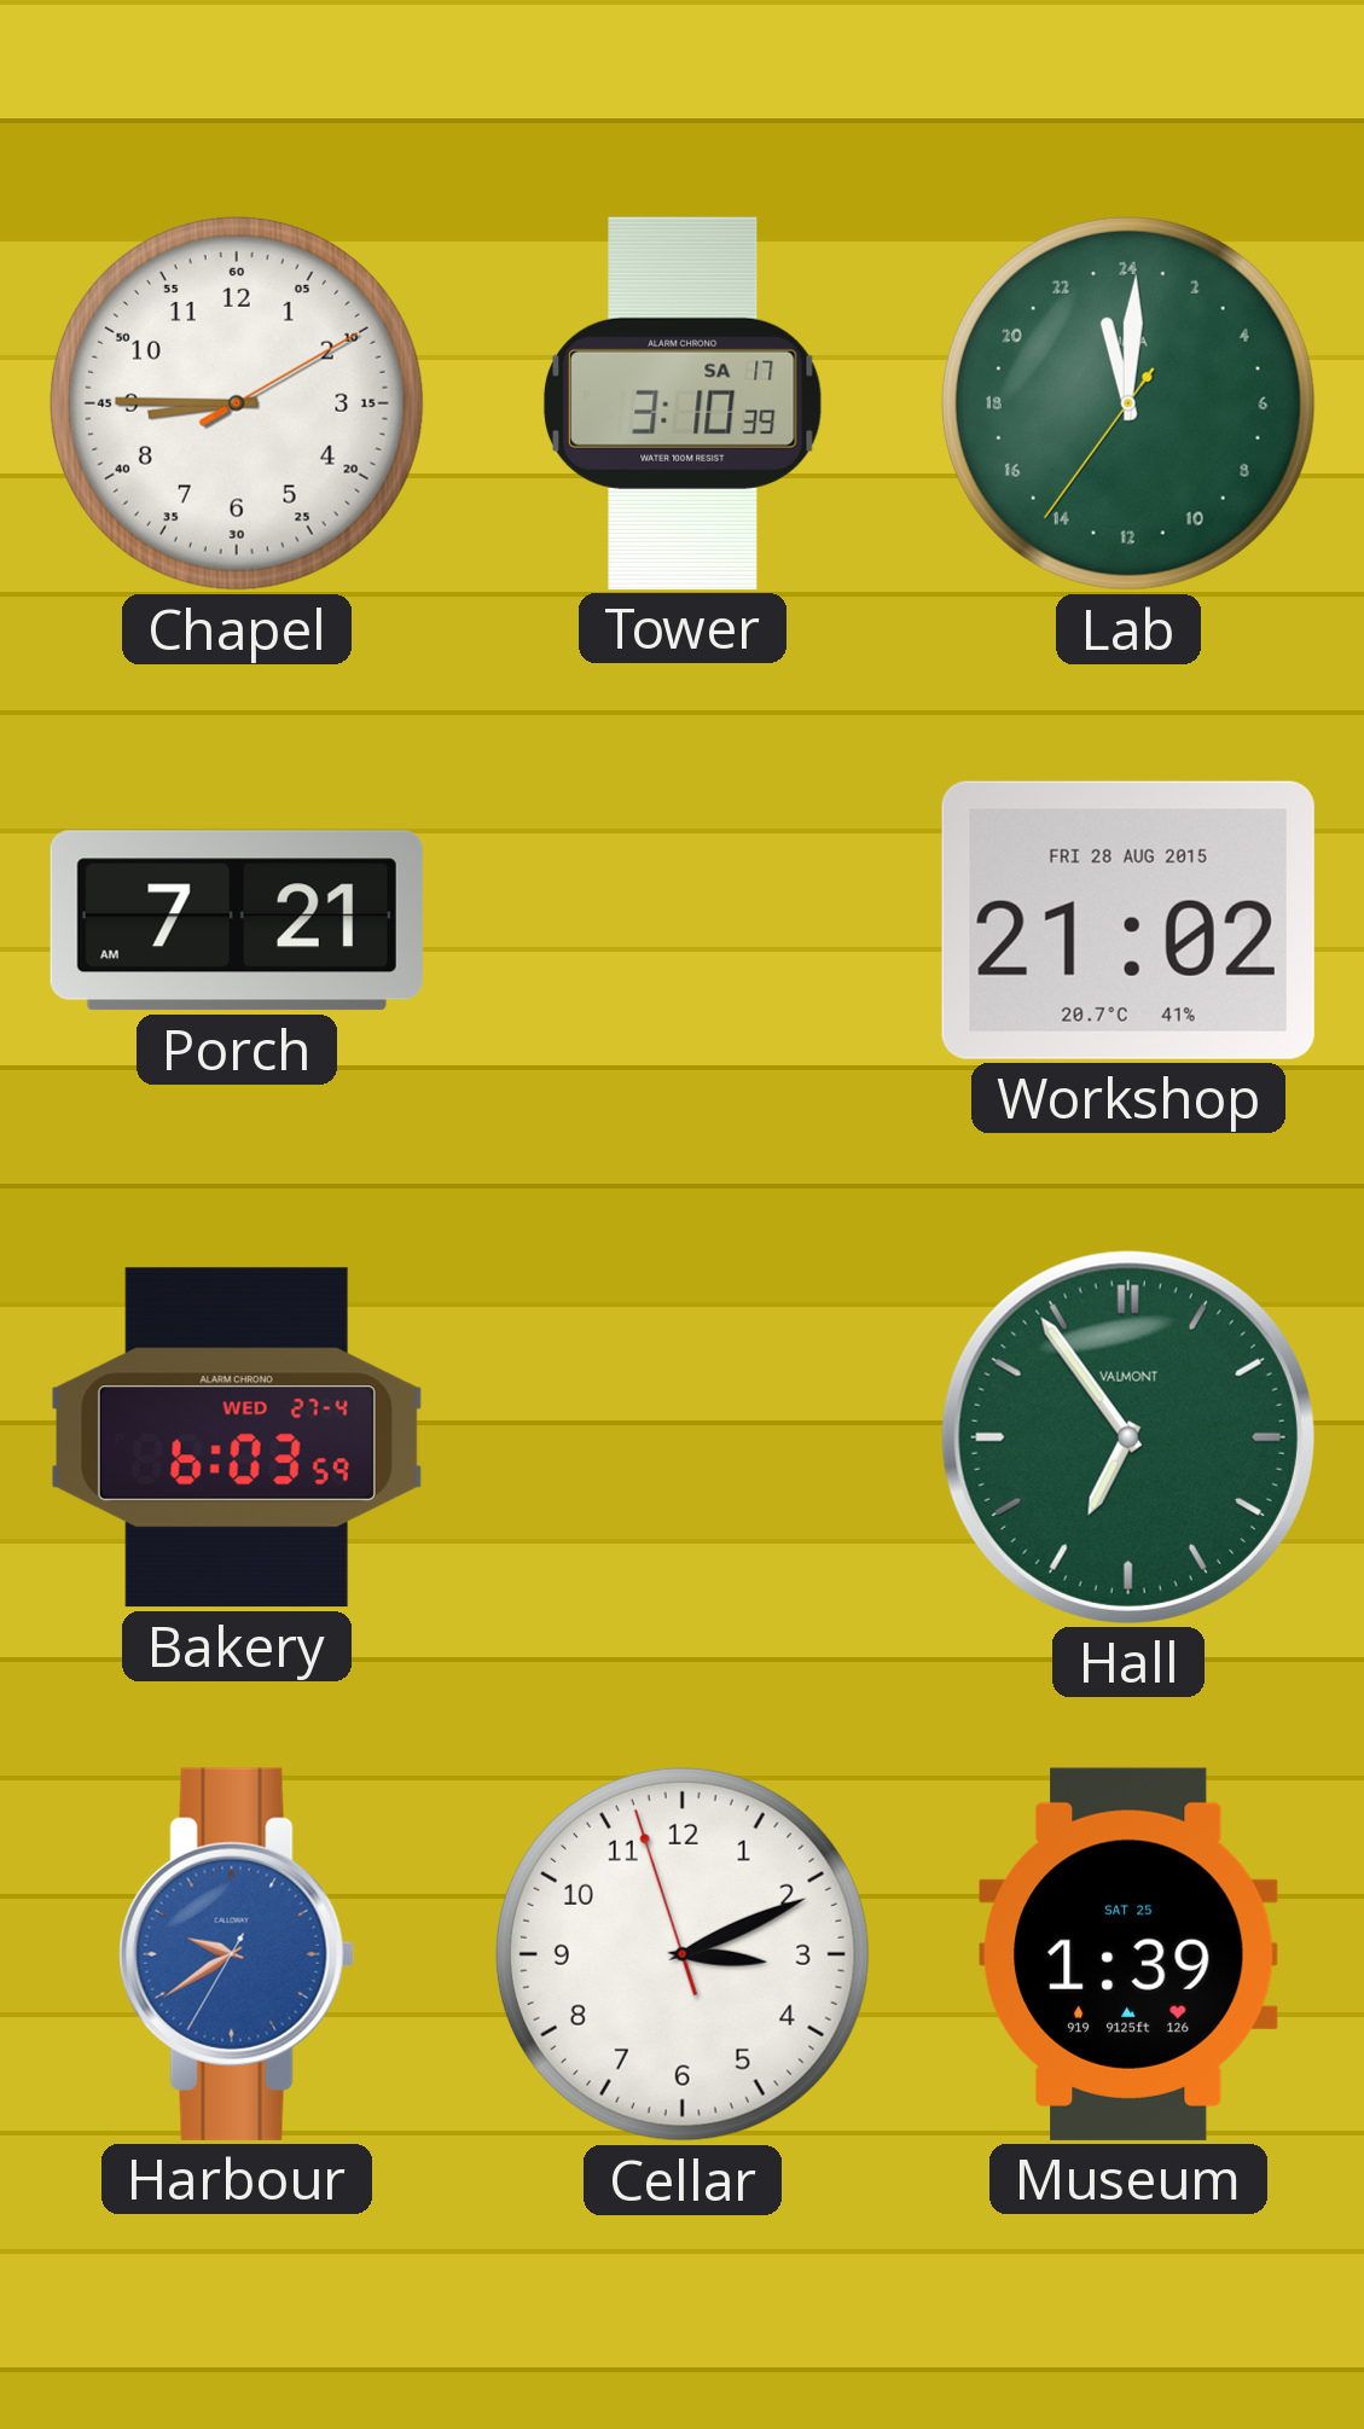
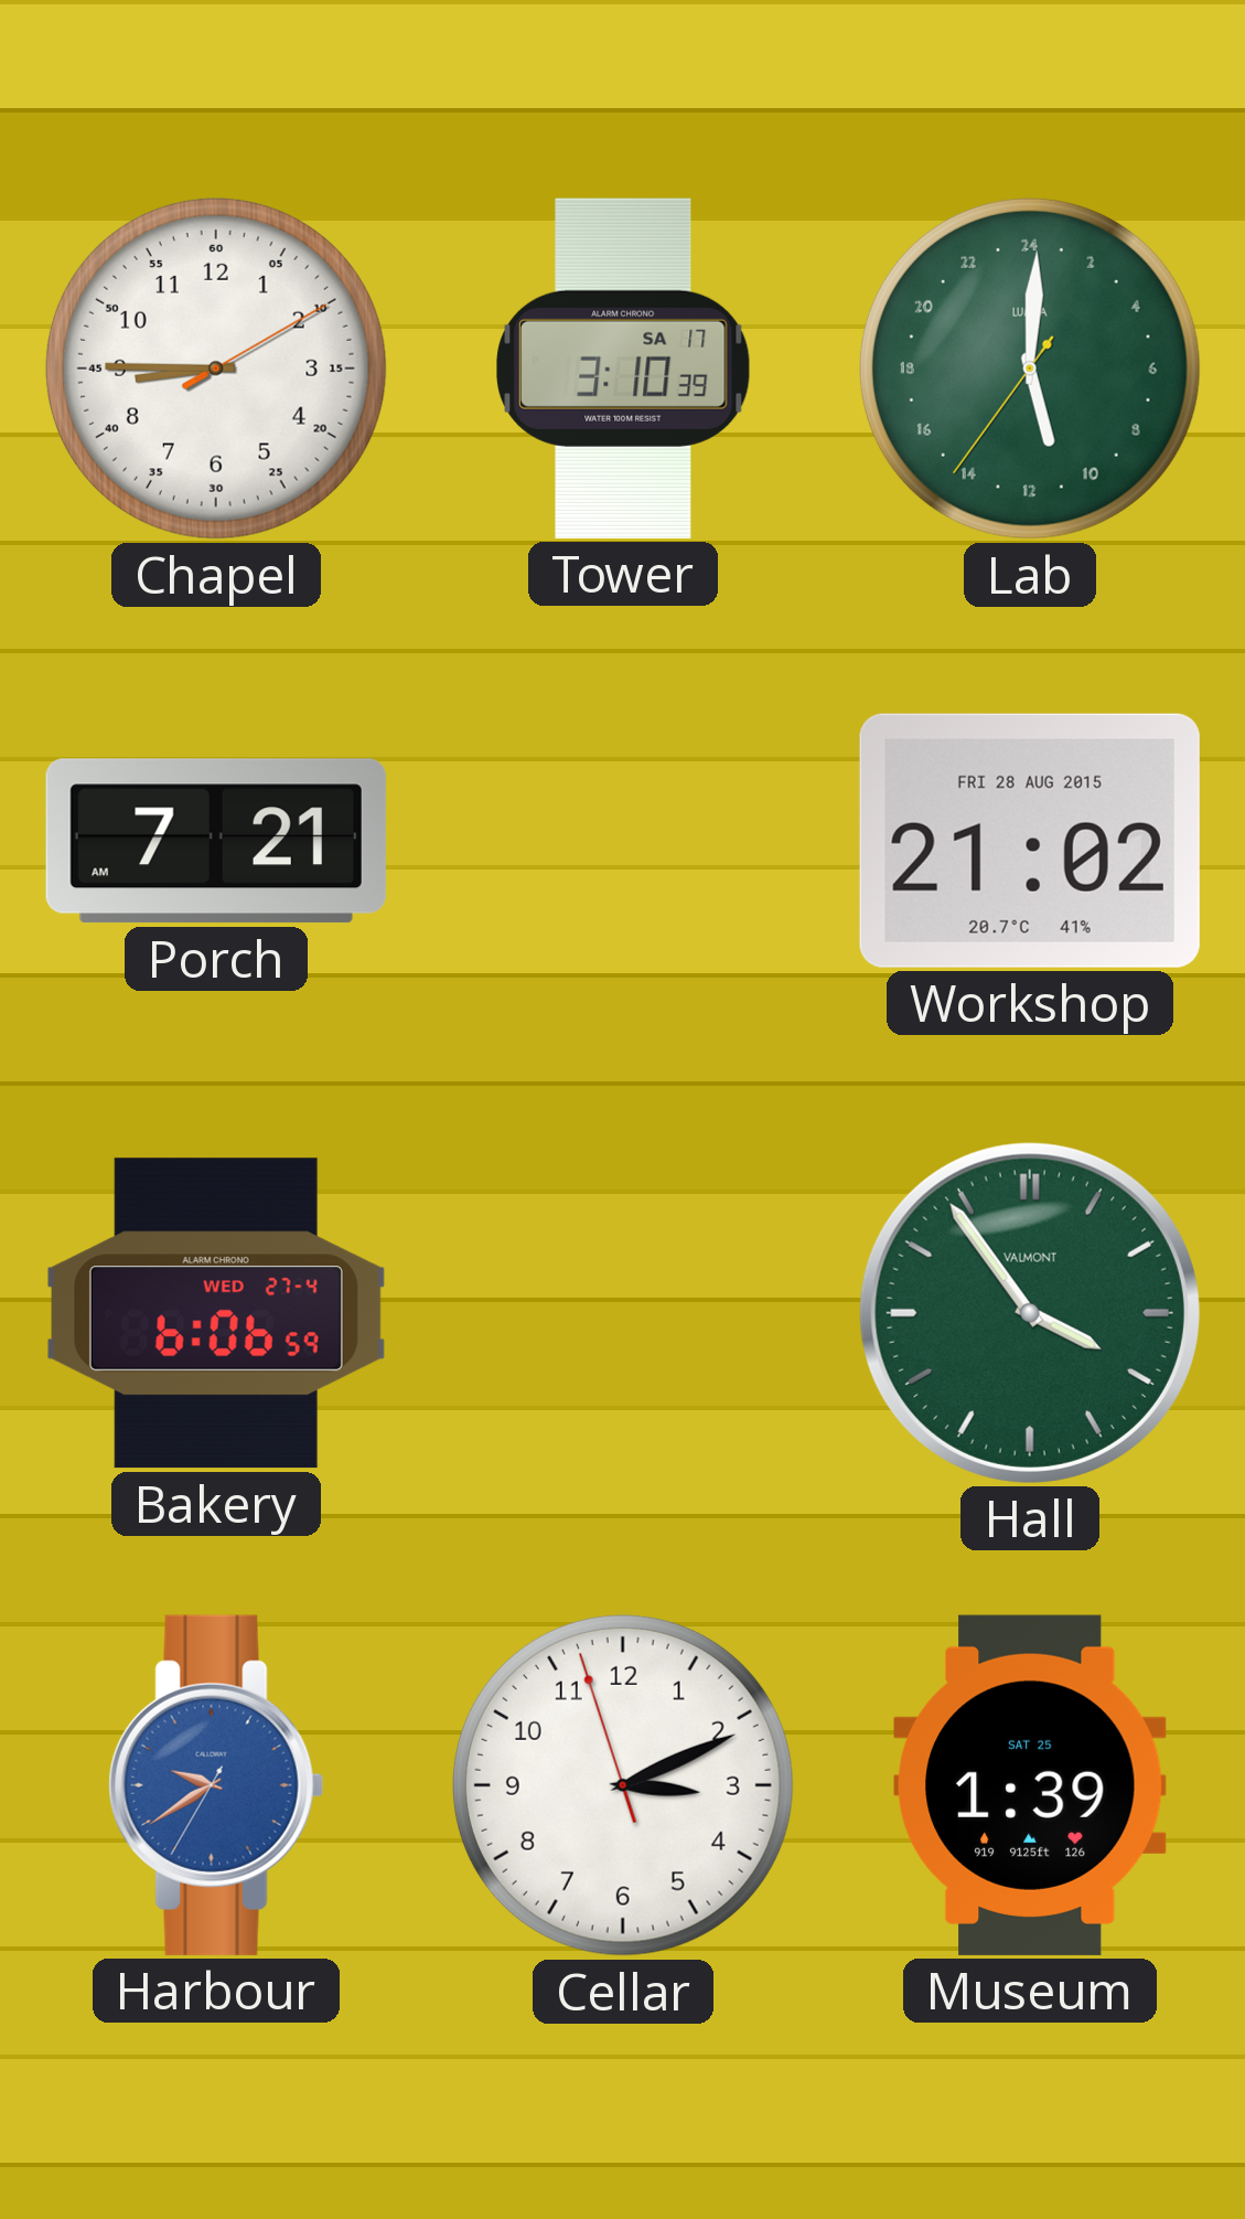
Lab: 23:00 -> 11:00 (1030, 369)
Bakery: 6:03 -> 6:06 (216, 1313)
Hall: 6:54 -> 3:54 (1030, 1313)
